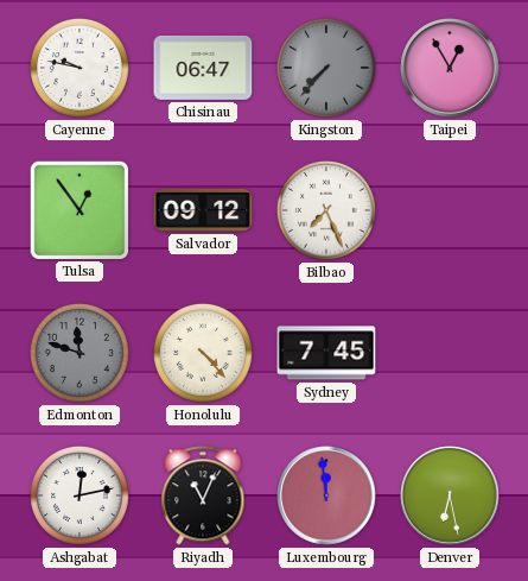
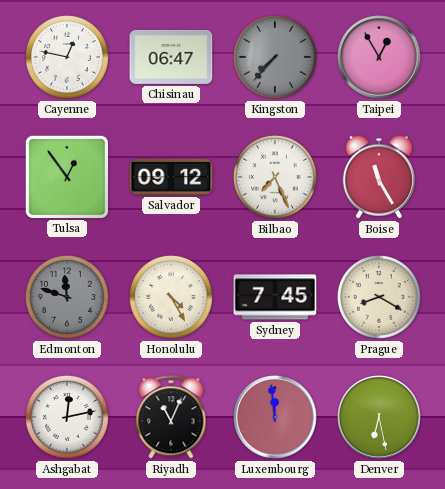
Cayenne: 9:47 -> 12:47 (68, 58)
Boise: none -> 11:25 (378, 177)
Honolulu: 4:23 -> 4:25 (172, 298)
Prague: none -> 8:20 (380, 298)
